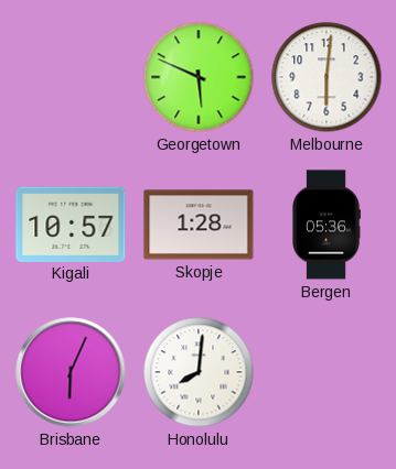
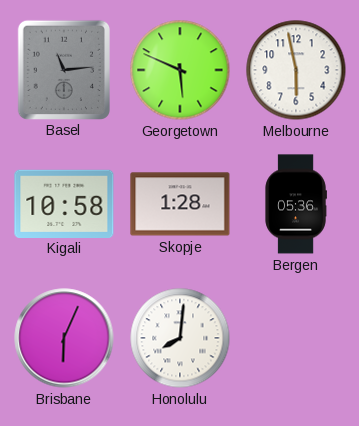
Basel: none -> 11:14 (63, 69)
Melbourne: 6:01 -> 5:58 (296, 70)
Kigali: 10:57 -> 10:58 (64, 203)
